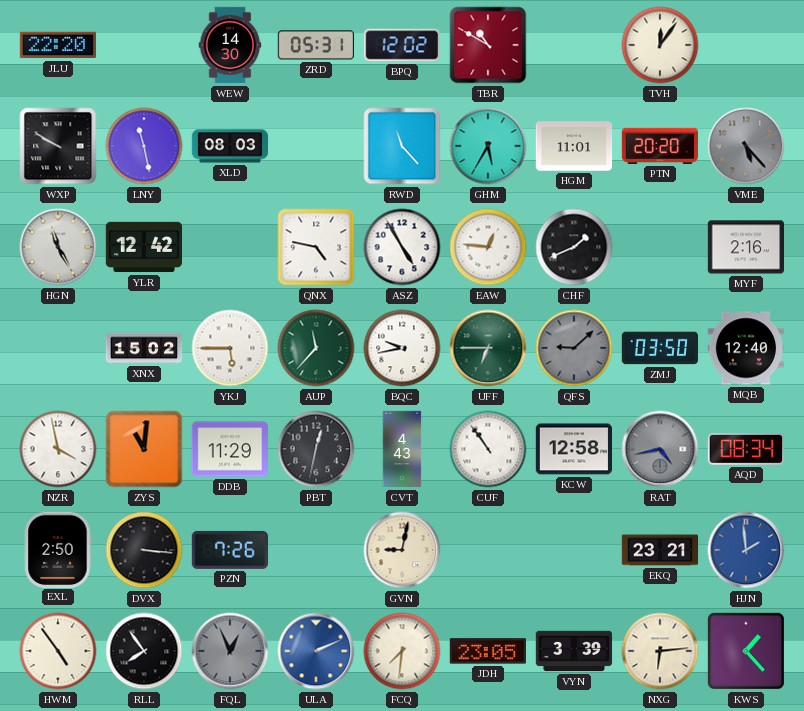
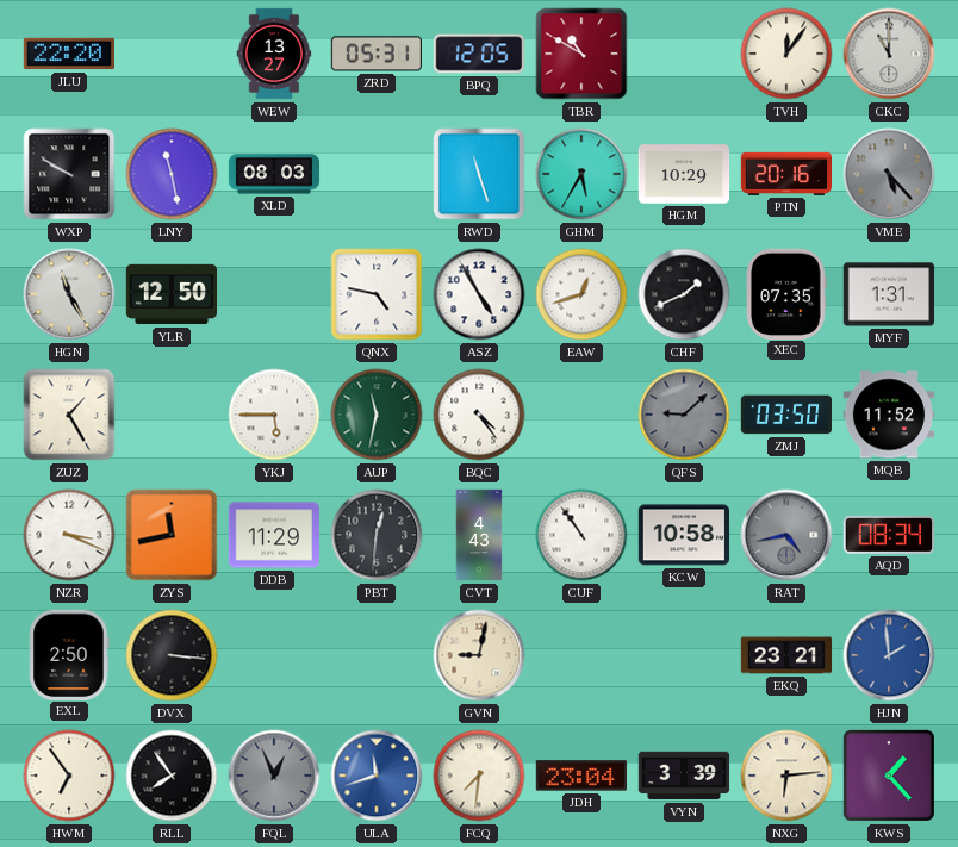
WEW: 14:30 -> 13:27 (274, 54)
BPQ: 12:02 -> 12:05 (478, 54)
CKC: none -> 11:00 (889, 54)
RWD: 11:23 -> 11:27 (479, 174)
HGM: 11:01 -> 10:29 (684, 174)
PTN: 20:20 -> 20:16 (785, 174)
YLR: 12:42 -> 12:50 (172, 294)
EAW: 12:46 -> 12:42 (581, 294)
XEC: none -> 07:35 (786, 293)
MYF: 2:16 -> 1:31 (889, 294)
ZUZ: none -> 1:25 (69, 415)
XNX: 15:02 -> none (144, 348)
AUP: 11:37 -> 11:32 (377, 415)
BQC: 9:43 -> 4:24 (479, 415)
UFF: 6:45 -> none (488, 348)
MQB: 12:40 -> 11:52 (888, 415)
NZR: 3:58 -> 3:19 (69, 535)
ZYS: 11:01 -> 11:43 (172, 535)
PBT: 12:32 -> 12:31 (377, 535)
KCW: 12:58 -> 10:58 (683, 535)
PZN: 7:26 -> none (229, 550)
HWM: 4:54 -> 6:54 (69, 776)
ULA: 2:11 -> 11:42 (377, 776)
JDH: 23:05 -> 23:04 (580, 776)
